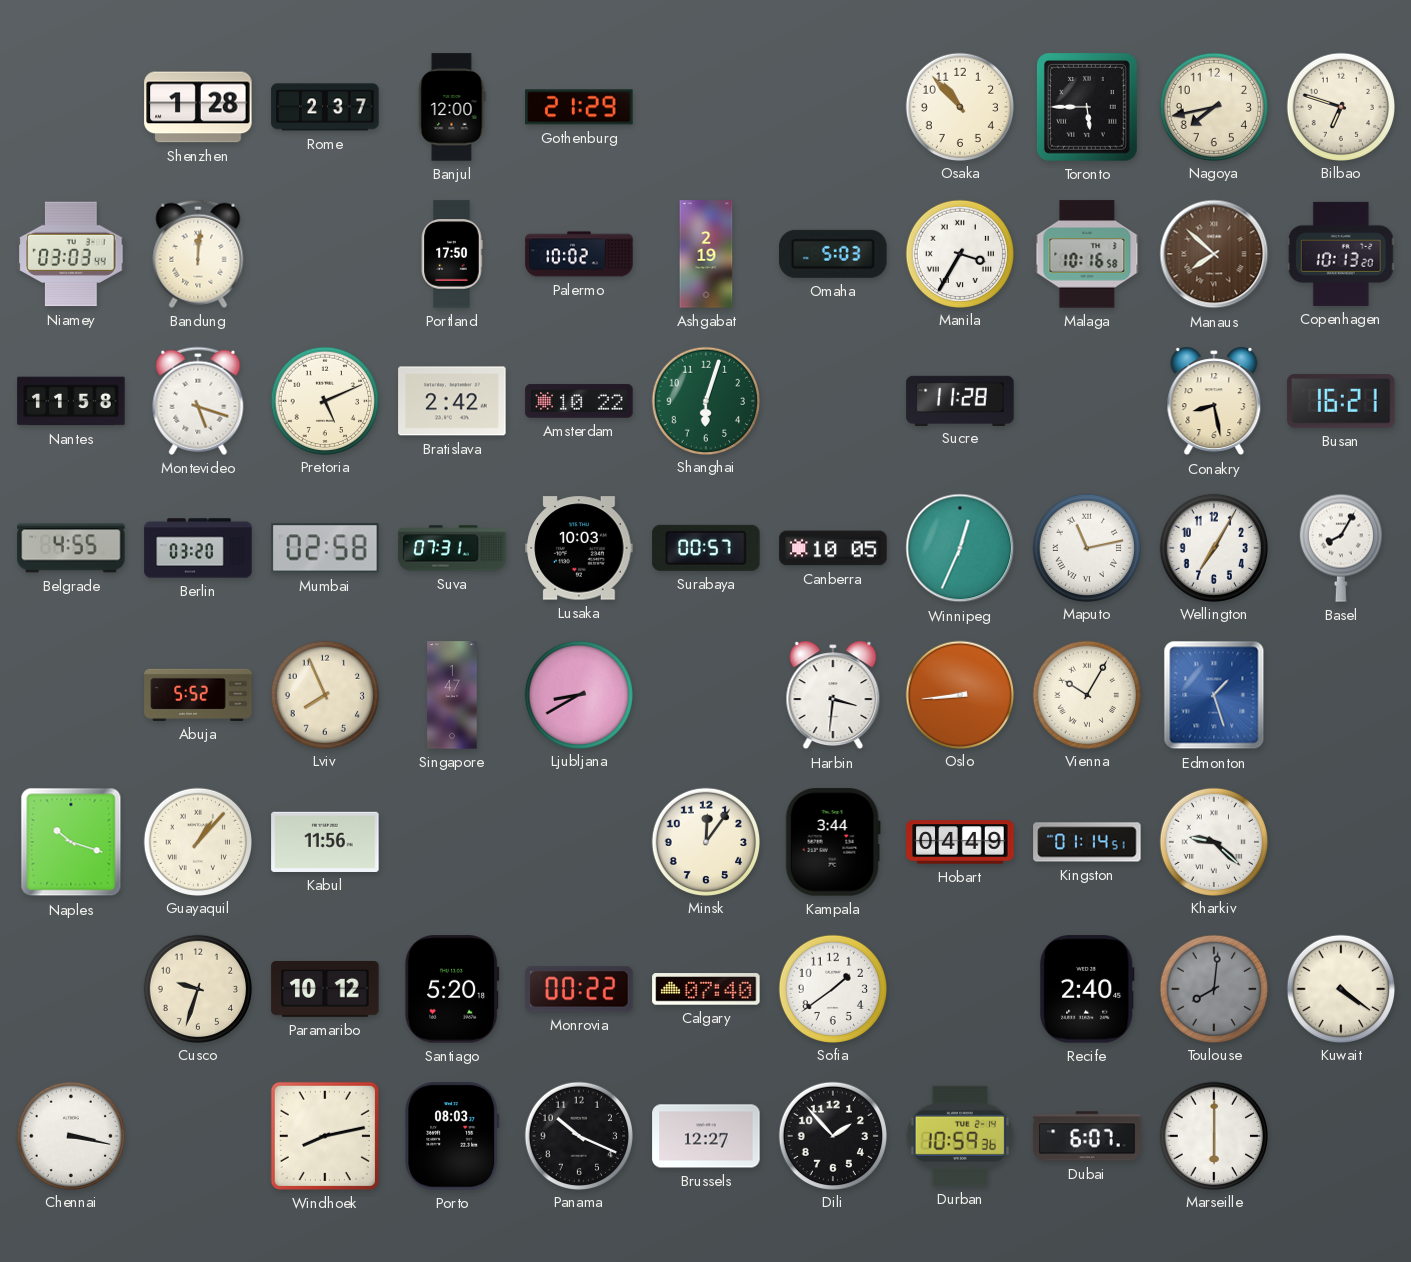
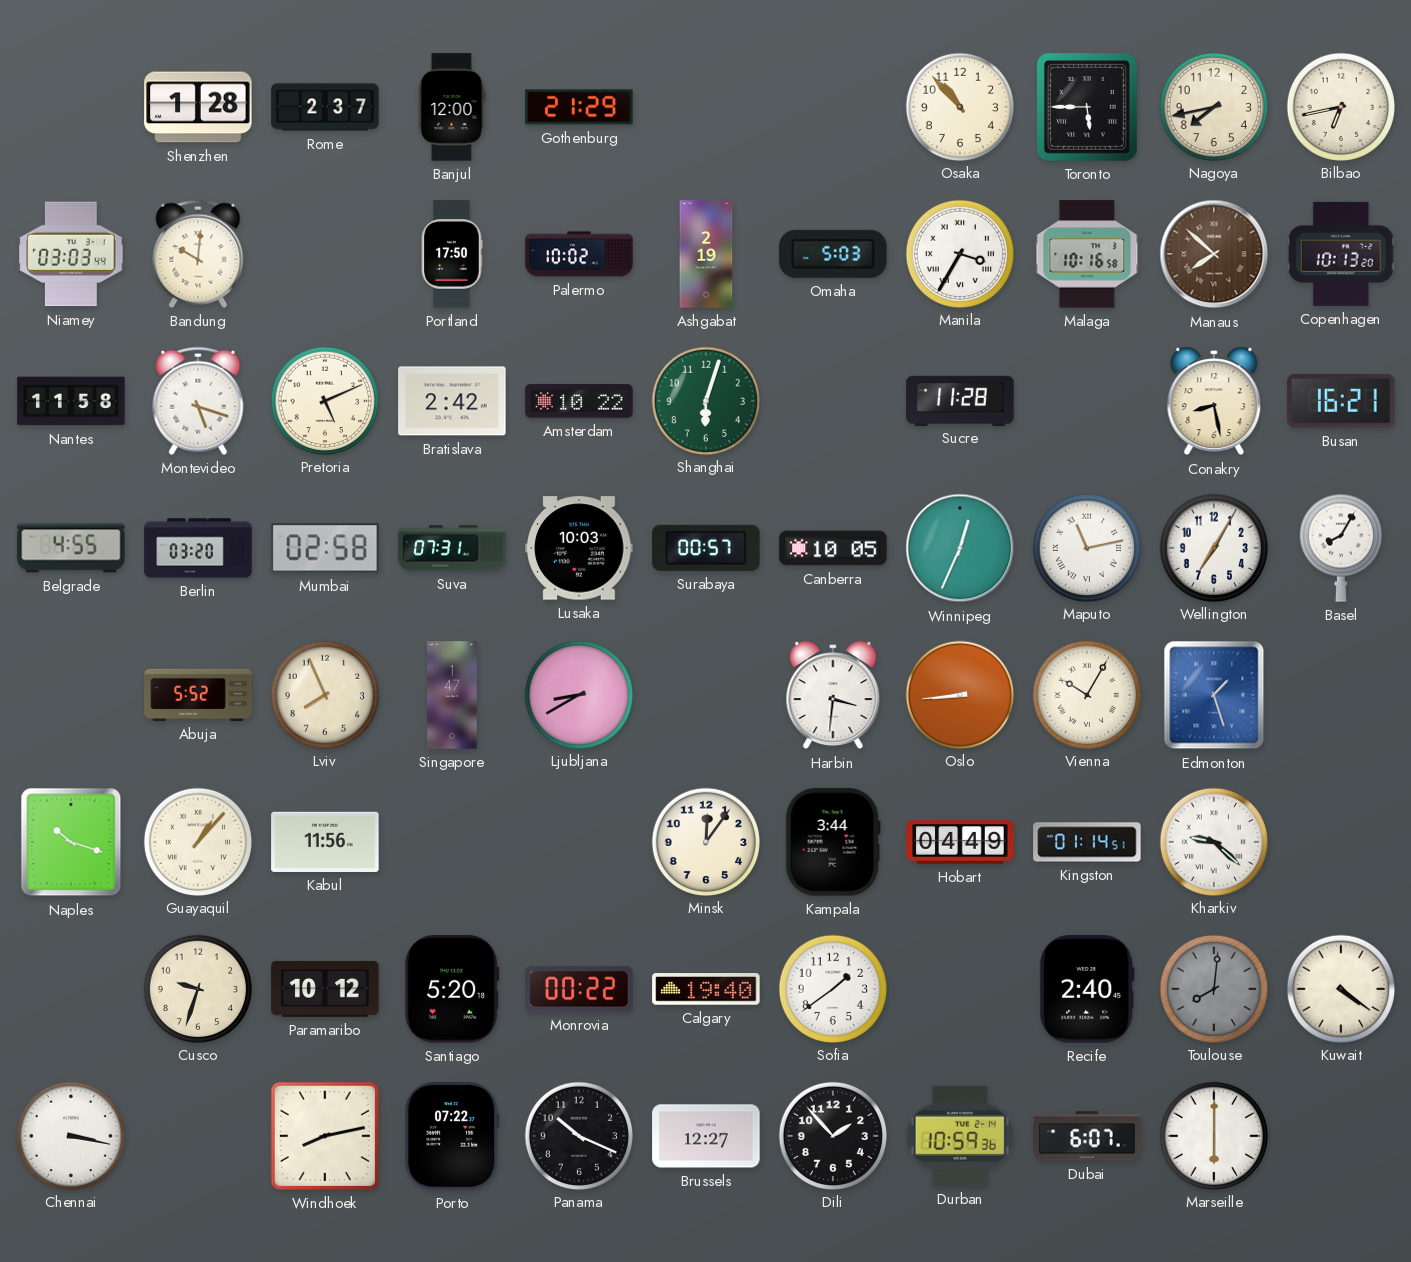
Bilbao: 6:48 -> 6:43 (1340, 106)
Bandung: 12:01 -> 10:01 (198, 254)
Calgary: 07:40 -> 19:40 (706, 989)
Porto: 08:03 -> 07:22 (452, 1136)
